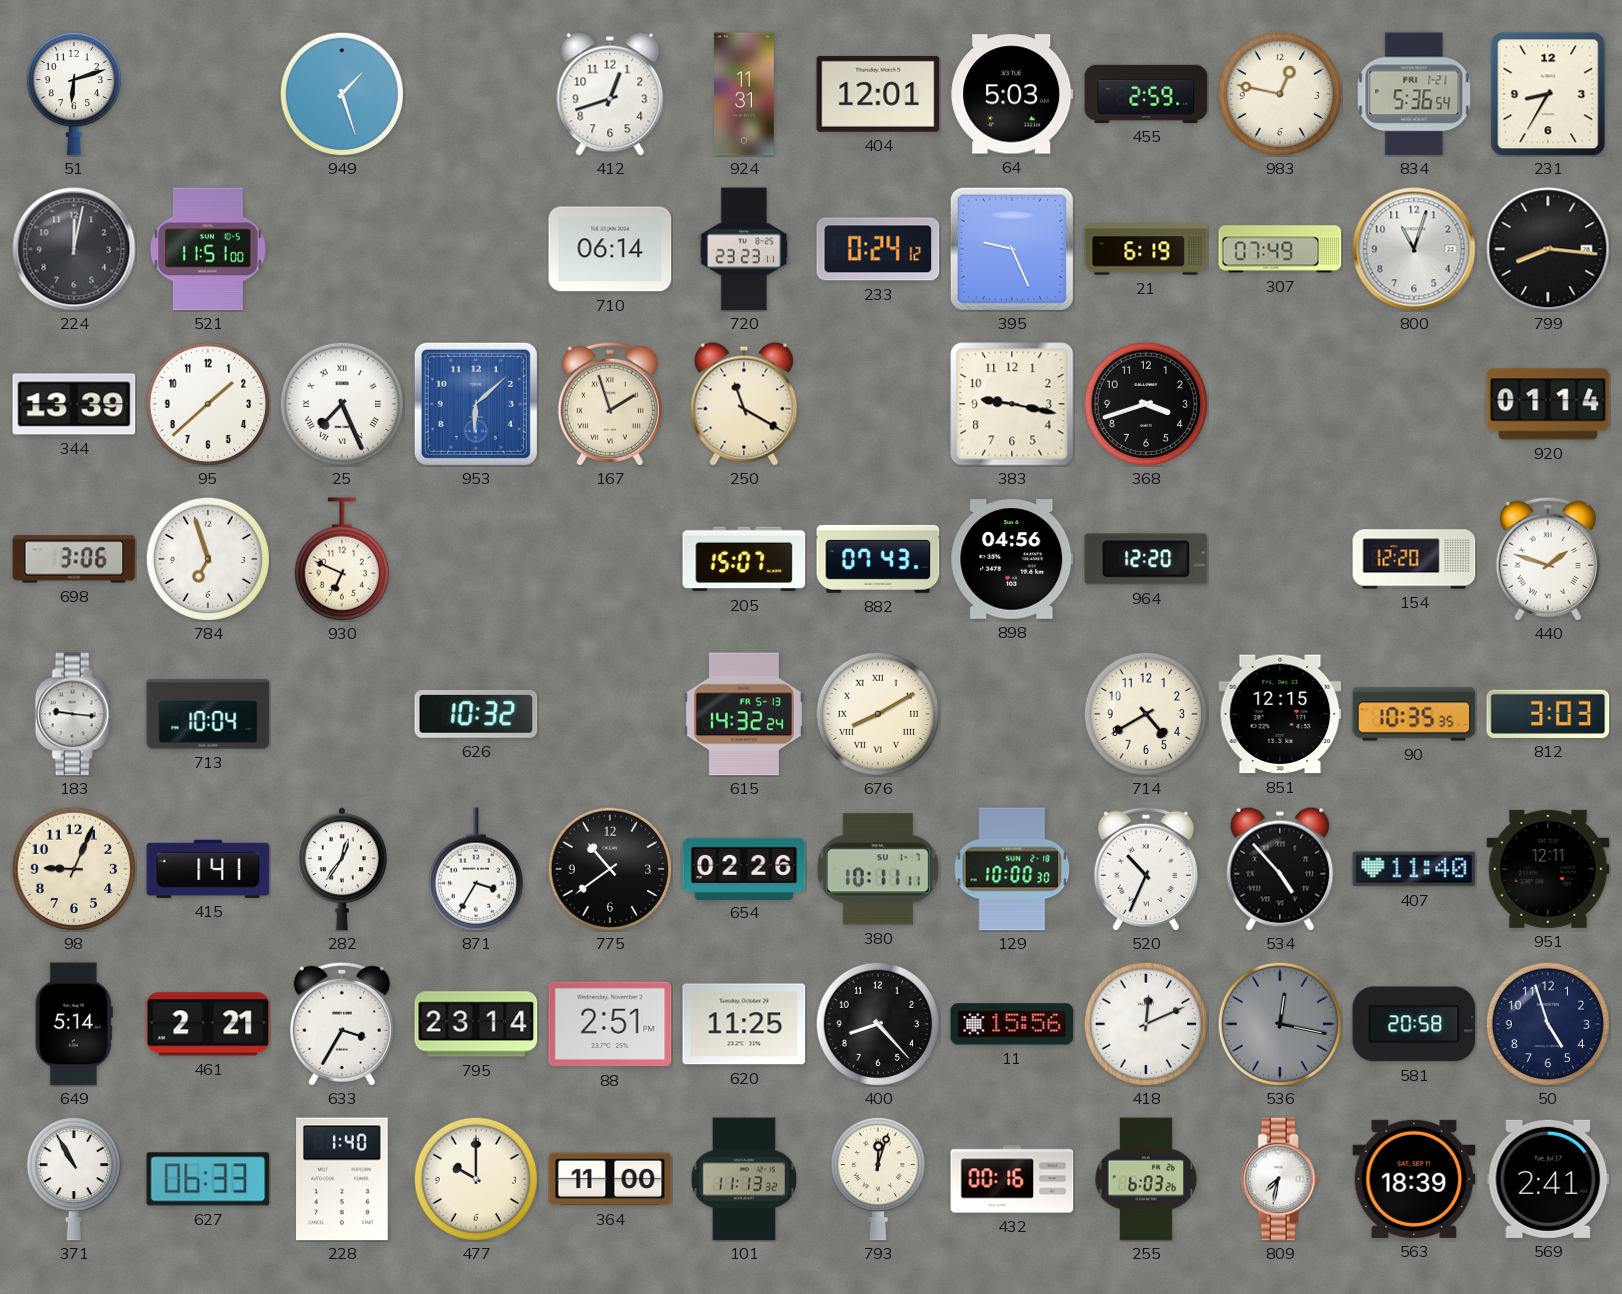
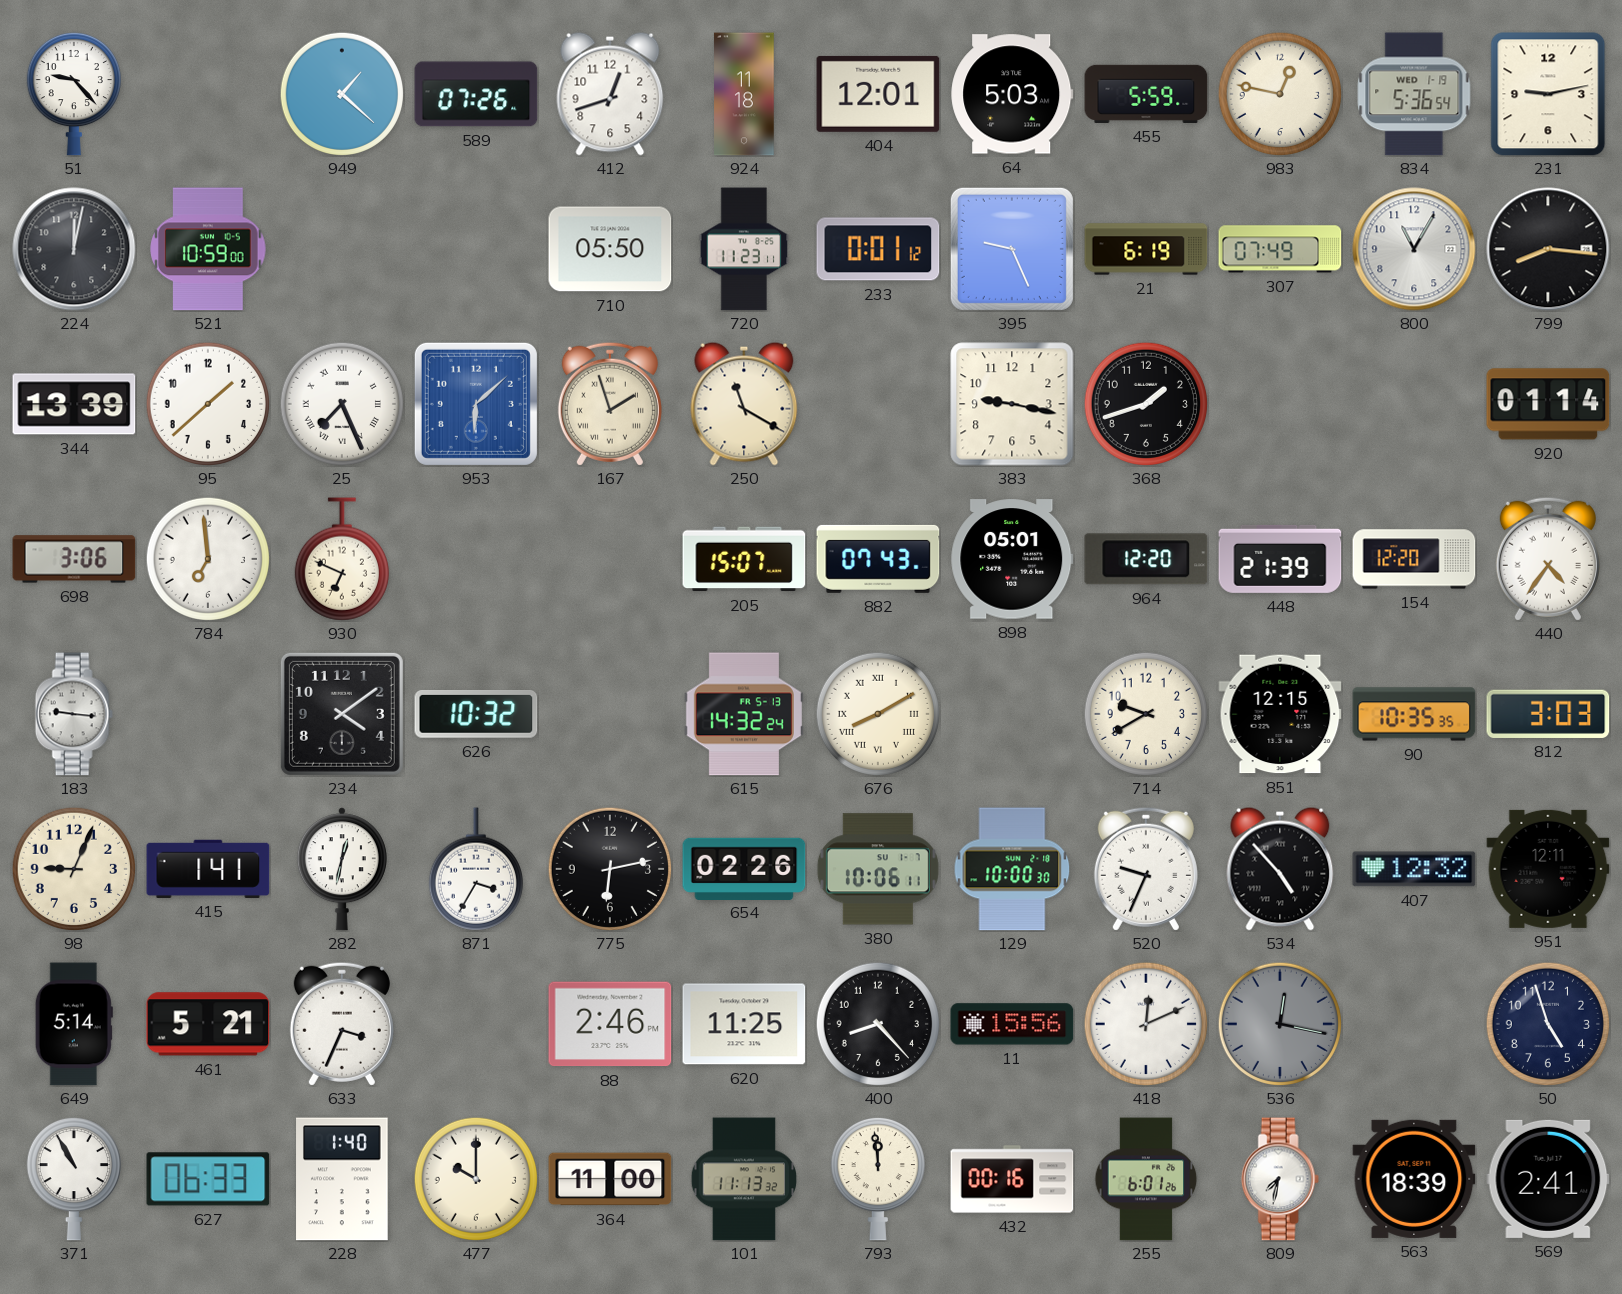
51: 6:12 -> 9:23 (74, 94)
949: 1:27 -> 1:22 (341, 93)
589: none -> 07:26 (476, 94)
924: 11:31 -> 11:18 (744, 94)
455: 2:59 -> 5:59 (1146, 94)
834 date: FRI 1-21 -> WED 1-19 (1414, 94)
231: 8:35 -> 9:13 (1548, 94)
521: 11:51 -> 10:59 (208, 249)
710: 06:14 -> 05:50 (610, 249)
720: 23:23 -> 11:23 (744, 249)
233: 0:24 -> 0:01 (878, 249)
800: 11:03 -> 11:05 (1414, 249)
368: 3:42 -> 1:42 (1145, 403)
784: 6:57 -> 6:59 (207, 558)
898: 04:56 -> 05:01 (1012, 559)
448: none -> 21:39 (1280, 559)
440: 1:48 -> 4:36 (1548, 559)
713: 10:04 -> none (208, 714)
234: none -> 4:09 (342, 714)
714: 4:40 -> 9:40 (1145, 713)
282: 12:36 -> 12:32 (342, 869)
775: 10:39 -> 6:13 (609, 868)
380: 10:11 -> 10:06 (878, 869)
520: 10:34 -> 9:34 (1146, 869)
407: 11:40 -> 12:32 (1414, 869)
461: 2:21 -> 5:21 (208, 1024)
633: 3:35 -> 3:34 (342, 1024)
795: 23:14 -> none (476, 1024)
88: 2:51 -> 2:46 (610, 1024)
581: 20:58 -> none (1414, 1024)
793: 12:03 -> 11:59 (878, 1179)
255: 6:03 -> 6:01 (1146, 1179)
